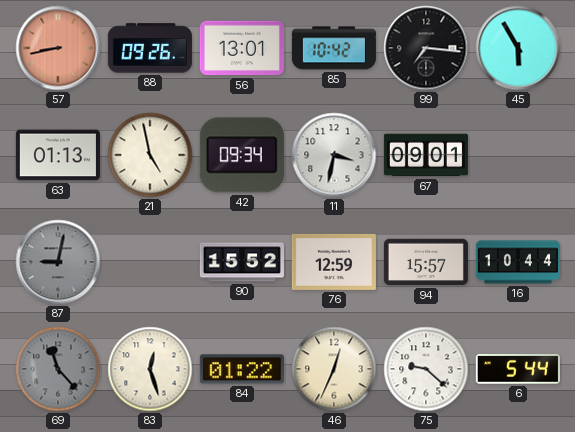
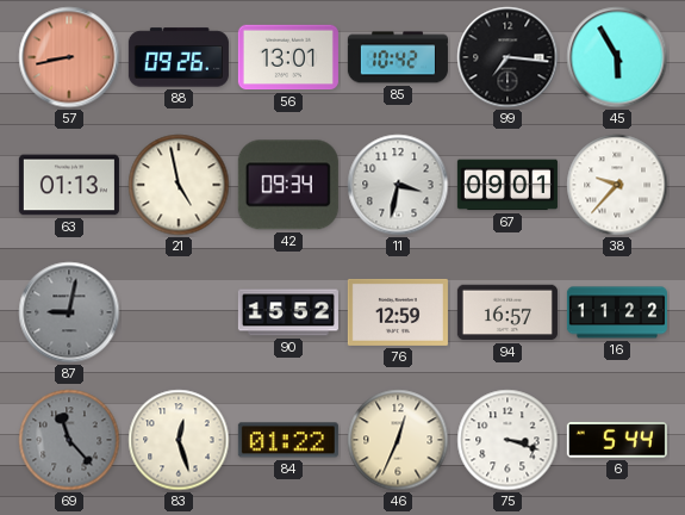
38: none -> 9:37 (617, 185)
94: 15:57 -> 16:57 (507, 312)
16: 10:44 -> 11:22 (617, 312)
75: 9:22 -> 3:18 (507, 440)
